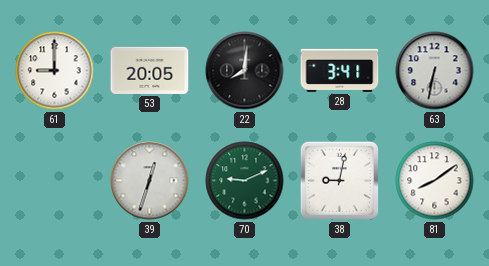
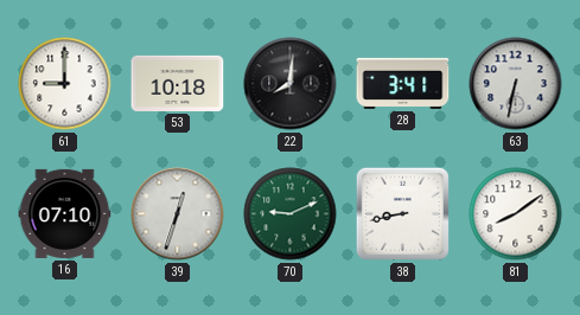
53: 20:05 -> 10:18 (178, 83)
16: none -> 07:10 (65, 213)
38: 9:02 -> 8:43 (402, 213)
